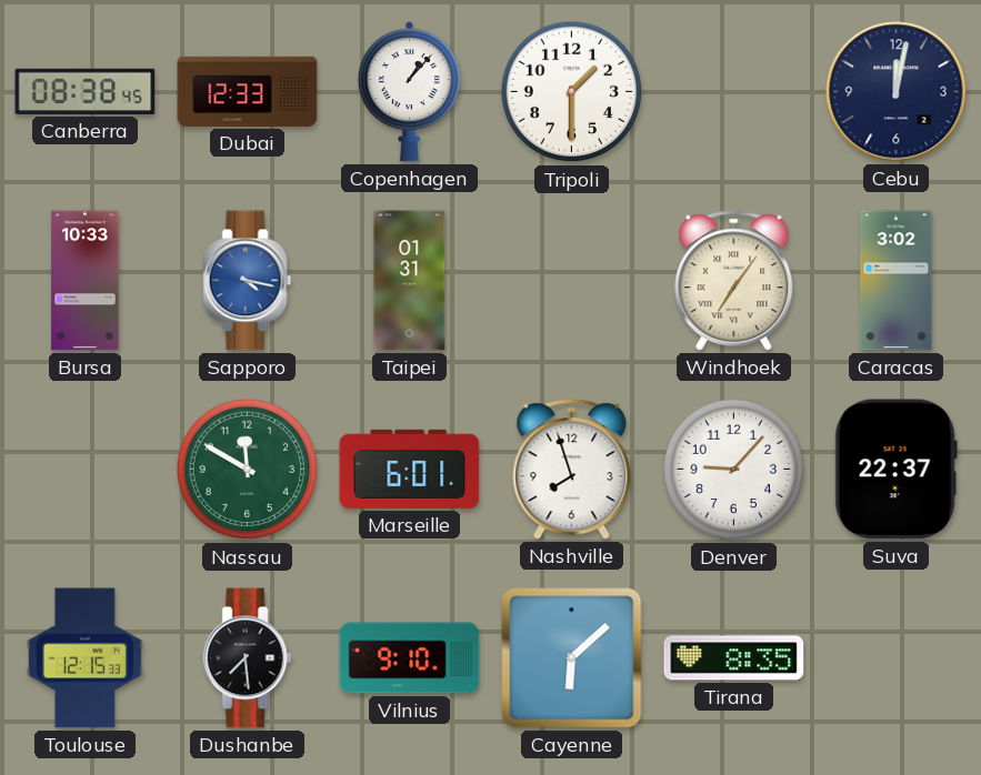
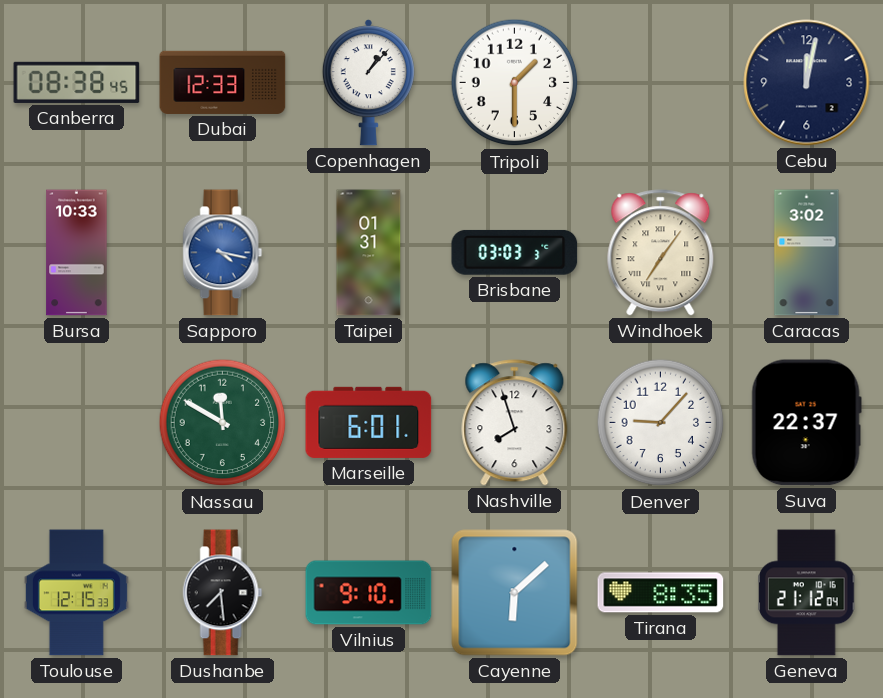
Brisbane: none -> 03:03 (515, 252)
Geneva: none -> 21:12 (807, 593)
